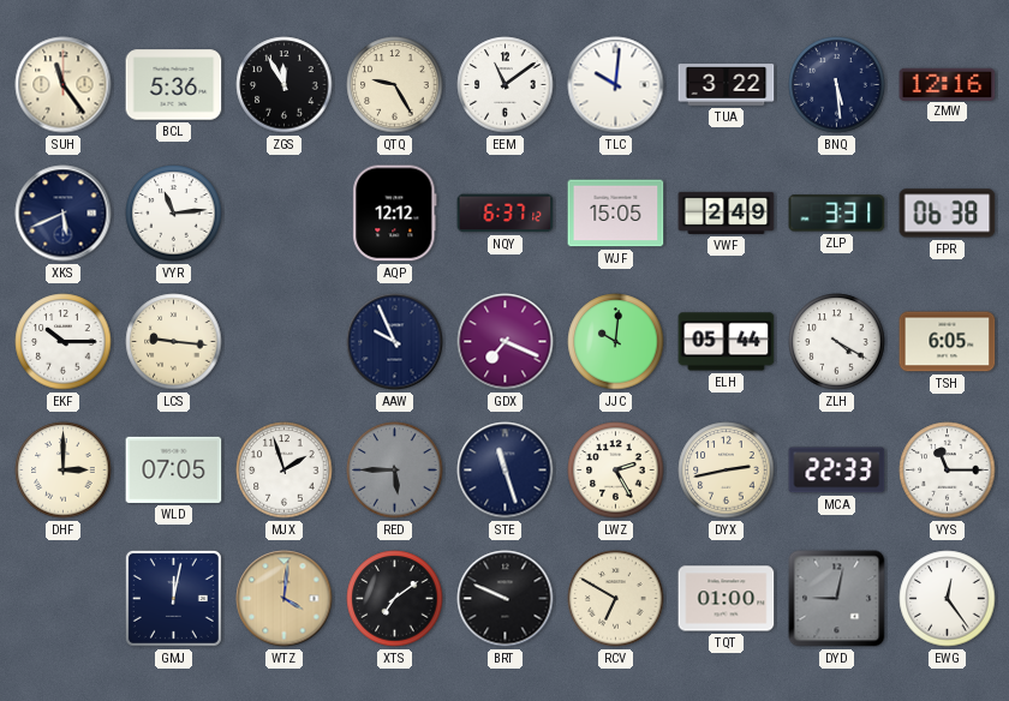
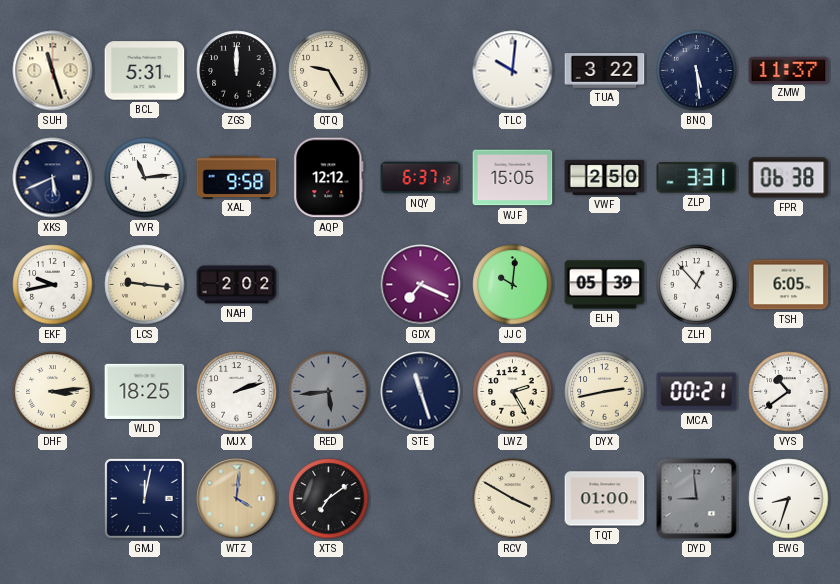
SUH: 11:24 -> 11:27 (53, 71)
BCL: 5:36 -> 5:31 (145, 71)
ZGS: 11:55 -> 12:00 (237, 71)
EEM: 11:09 -> none (506, 85)
ZMW: 12:16 -> 11:37 (789, 70)
XAL: none -> 9:58 (237, 177)
VWF: 2:49 -> 2:50 (605, 177)
EKF: 10:15 -> 9:43 (53, 285)
NAH: none -> 2:02 (237, 285)
AAW: 9:56 -> none (395, 342)
ELH: 05:44 -> 05:39 (605, 285)
ZLH: 4:20 -> 12:53 (697, 285)
DHF: 3:00 -> 3:14 (53, 392)
WLD: 07:05 -> 18:25 (145, 391)
MJX: 1:57 -> 2:12 (237, 392)
RED: 5:45 -> 5:44 (329, 392)
MCA: 22:33 -> 00:21 (697, 392)
VYS: 11:15 -> 10:39 (789, 392)
BRT: 9:49 -> none (506, 599)
RCV: 6:50 -> 3:50 (513, 499)
DYD: 9:02 -> 8:59 (697, 499)
EWG: 12:24 -> 8:33 (789, 499)
